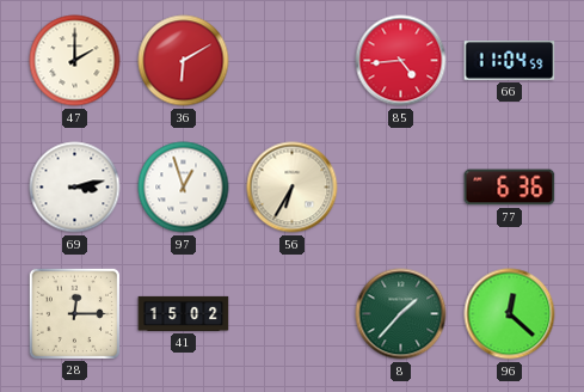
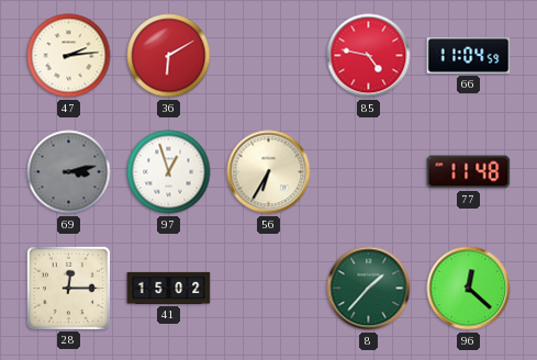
47: 2:00 -> 2:14 (69, 56)
85: 4:44 -> 4:47 (369, 56)
69 dial: white -> grey (69, 172)
77: 6:36 -> 11:48 (469, 172)
